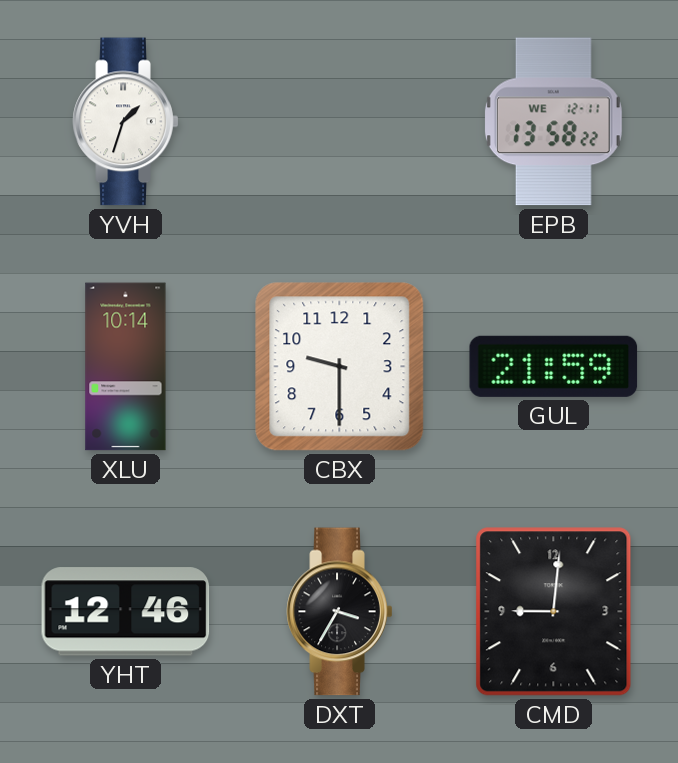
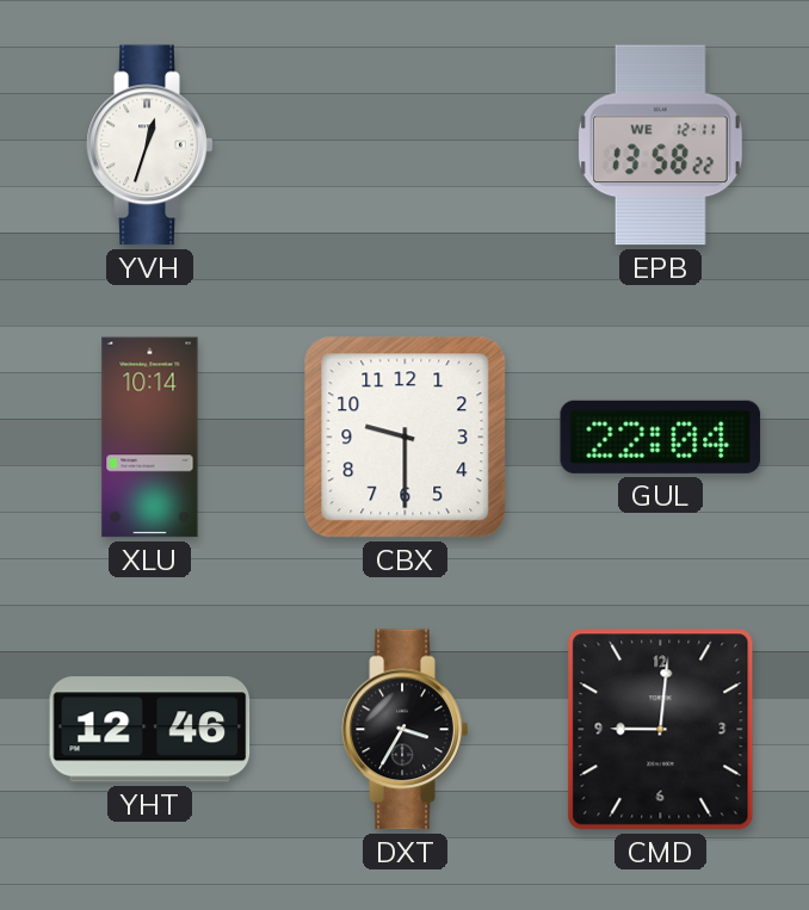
YVH: 1:33 -> 12:33 (150, 146)
GUL: 21:59 -> 22:04 (661, 437)
